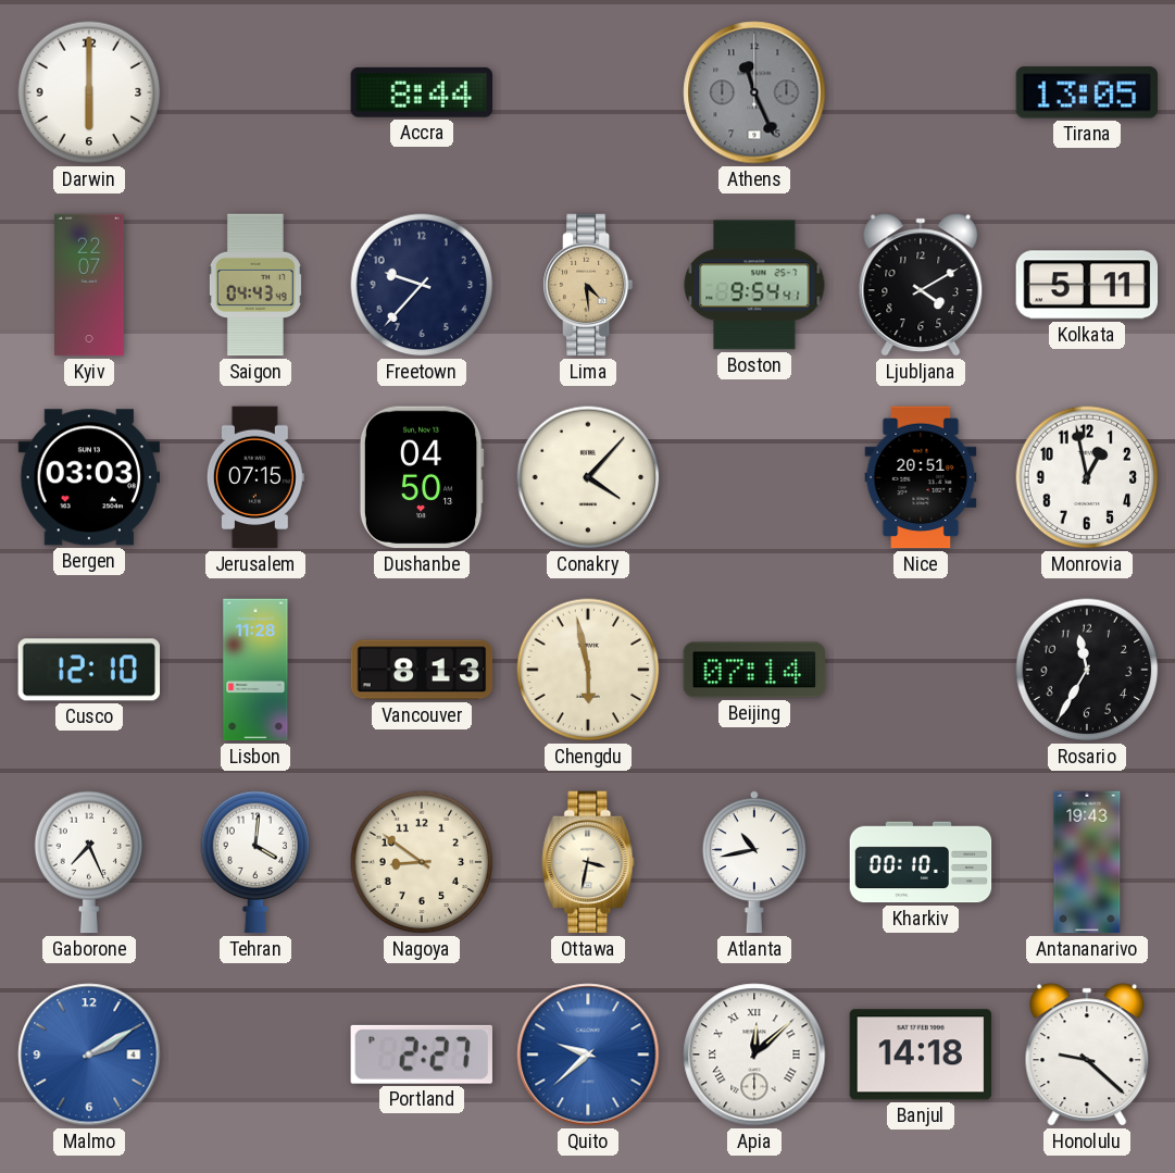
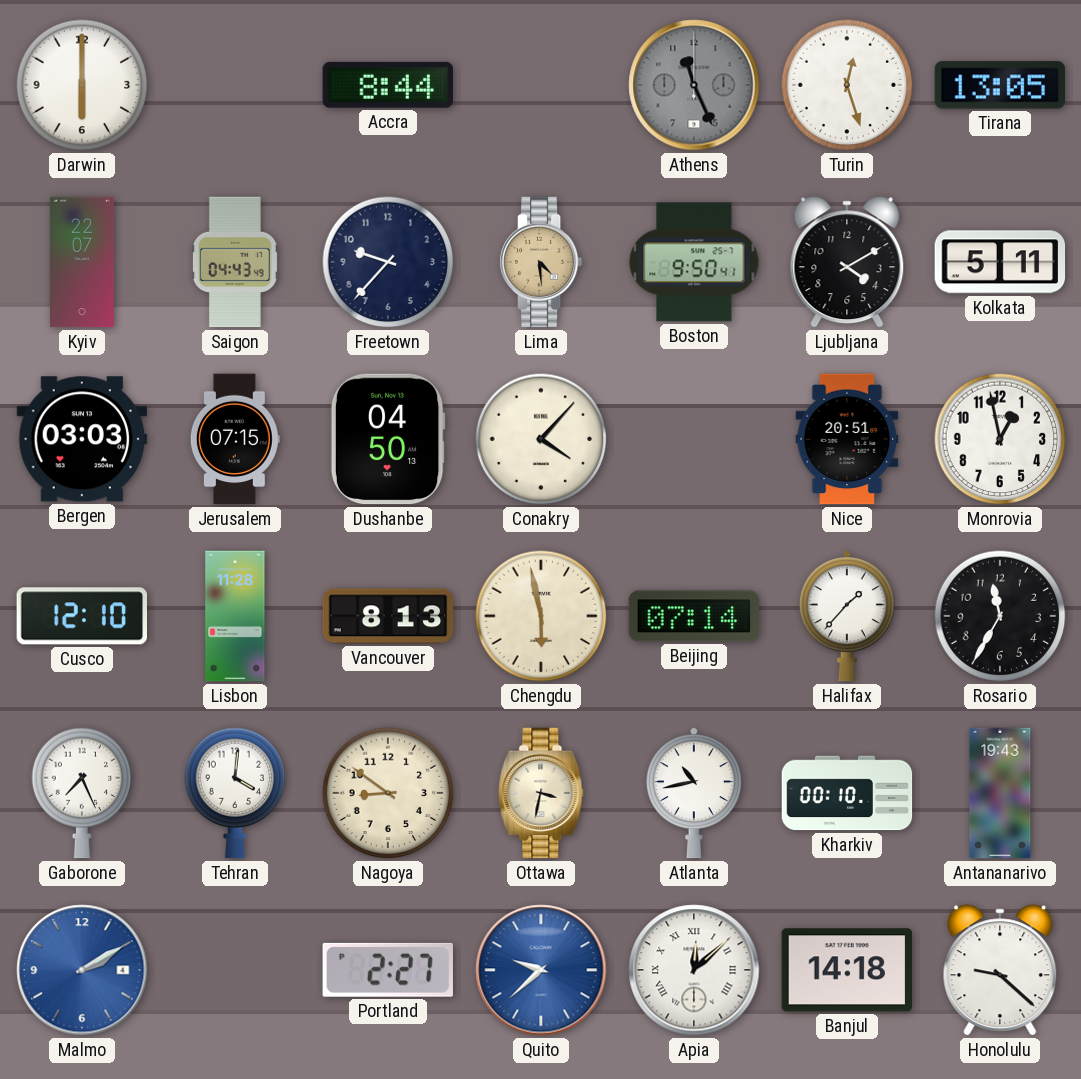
Turin: none -> 12:27 (847, 85)
Boston: 9:54 -> 9:50 (694, 262)
Halifax: none -> 1:37 (847, 616)
